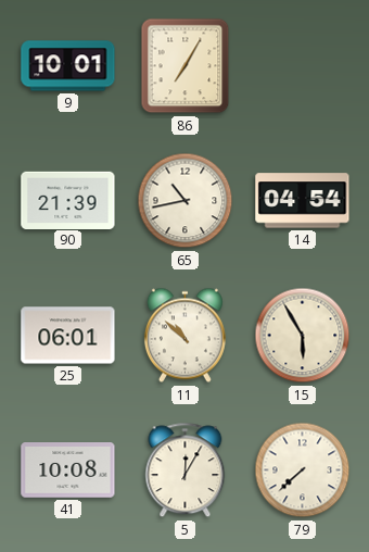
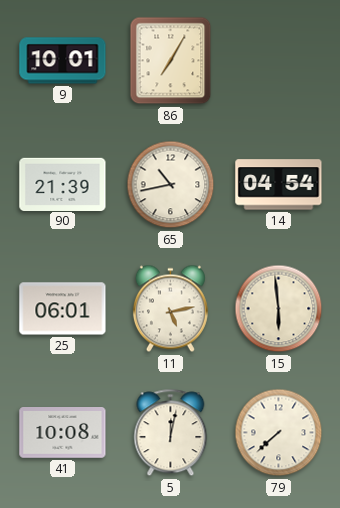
11: 10:52 -> 5:13 (170, 309)
15: 5:55 -> 5:59 (279, 309)
5: 12:05 -> 12:02 (171, 433)
